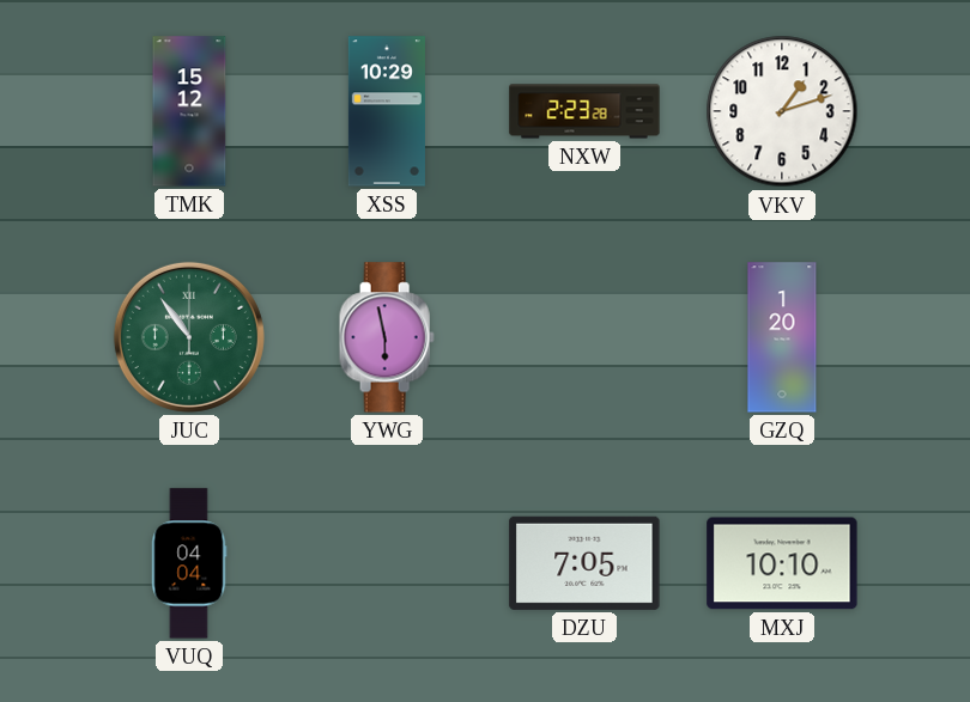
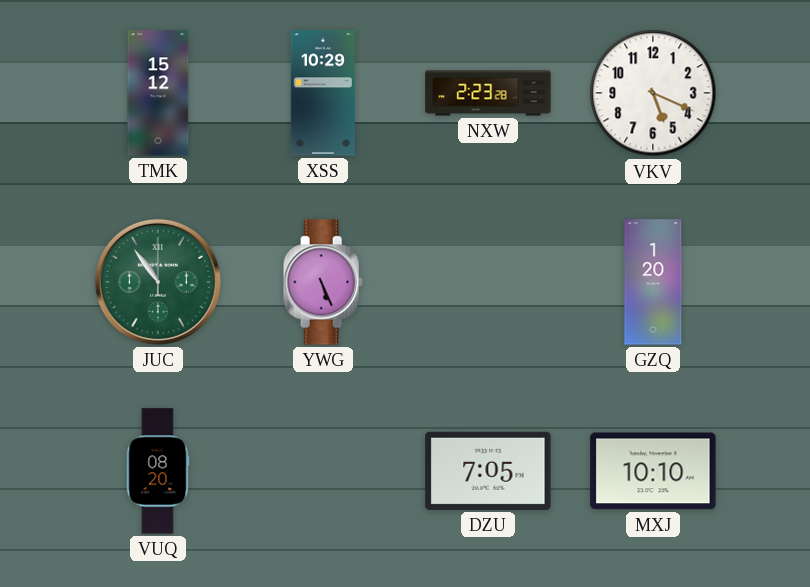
VKV: 1:12 -> 5:19 (653, 93)
YWG: 5:58 -> 5:26 (323, 282)
VUQ: 04:04 -> 08:20 (158, 471)
